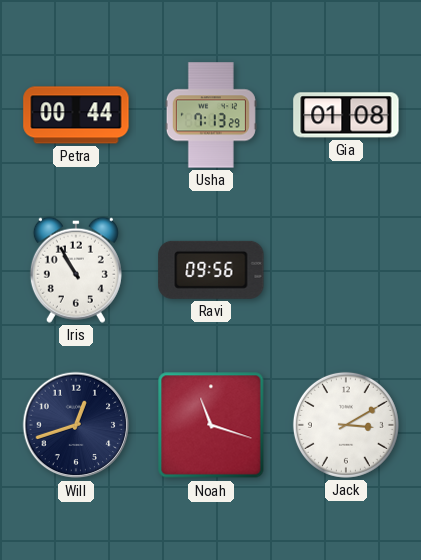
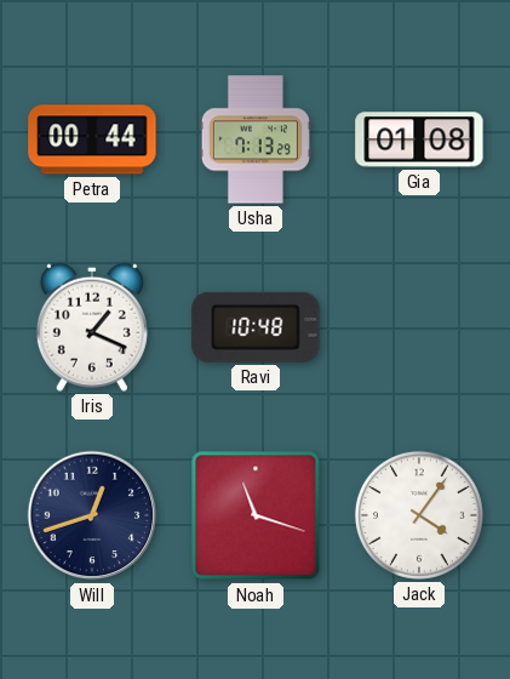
Iris: 10:55 -> 1:19 (92, 327)
Ravi: 09:56 -> 10:48 (256, 327)
Jack: 3:10 -> 4:06 (419, 515)
